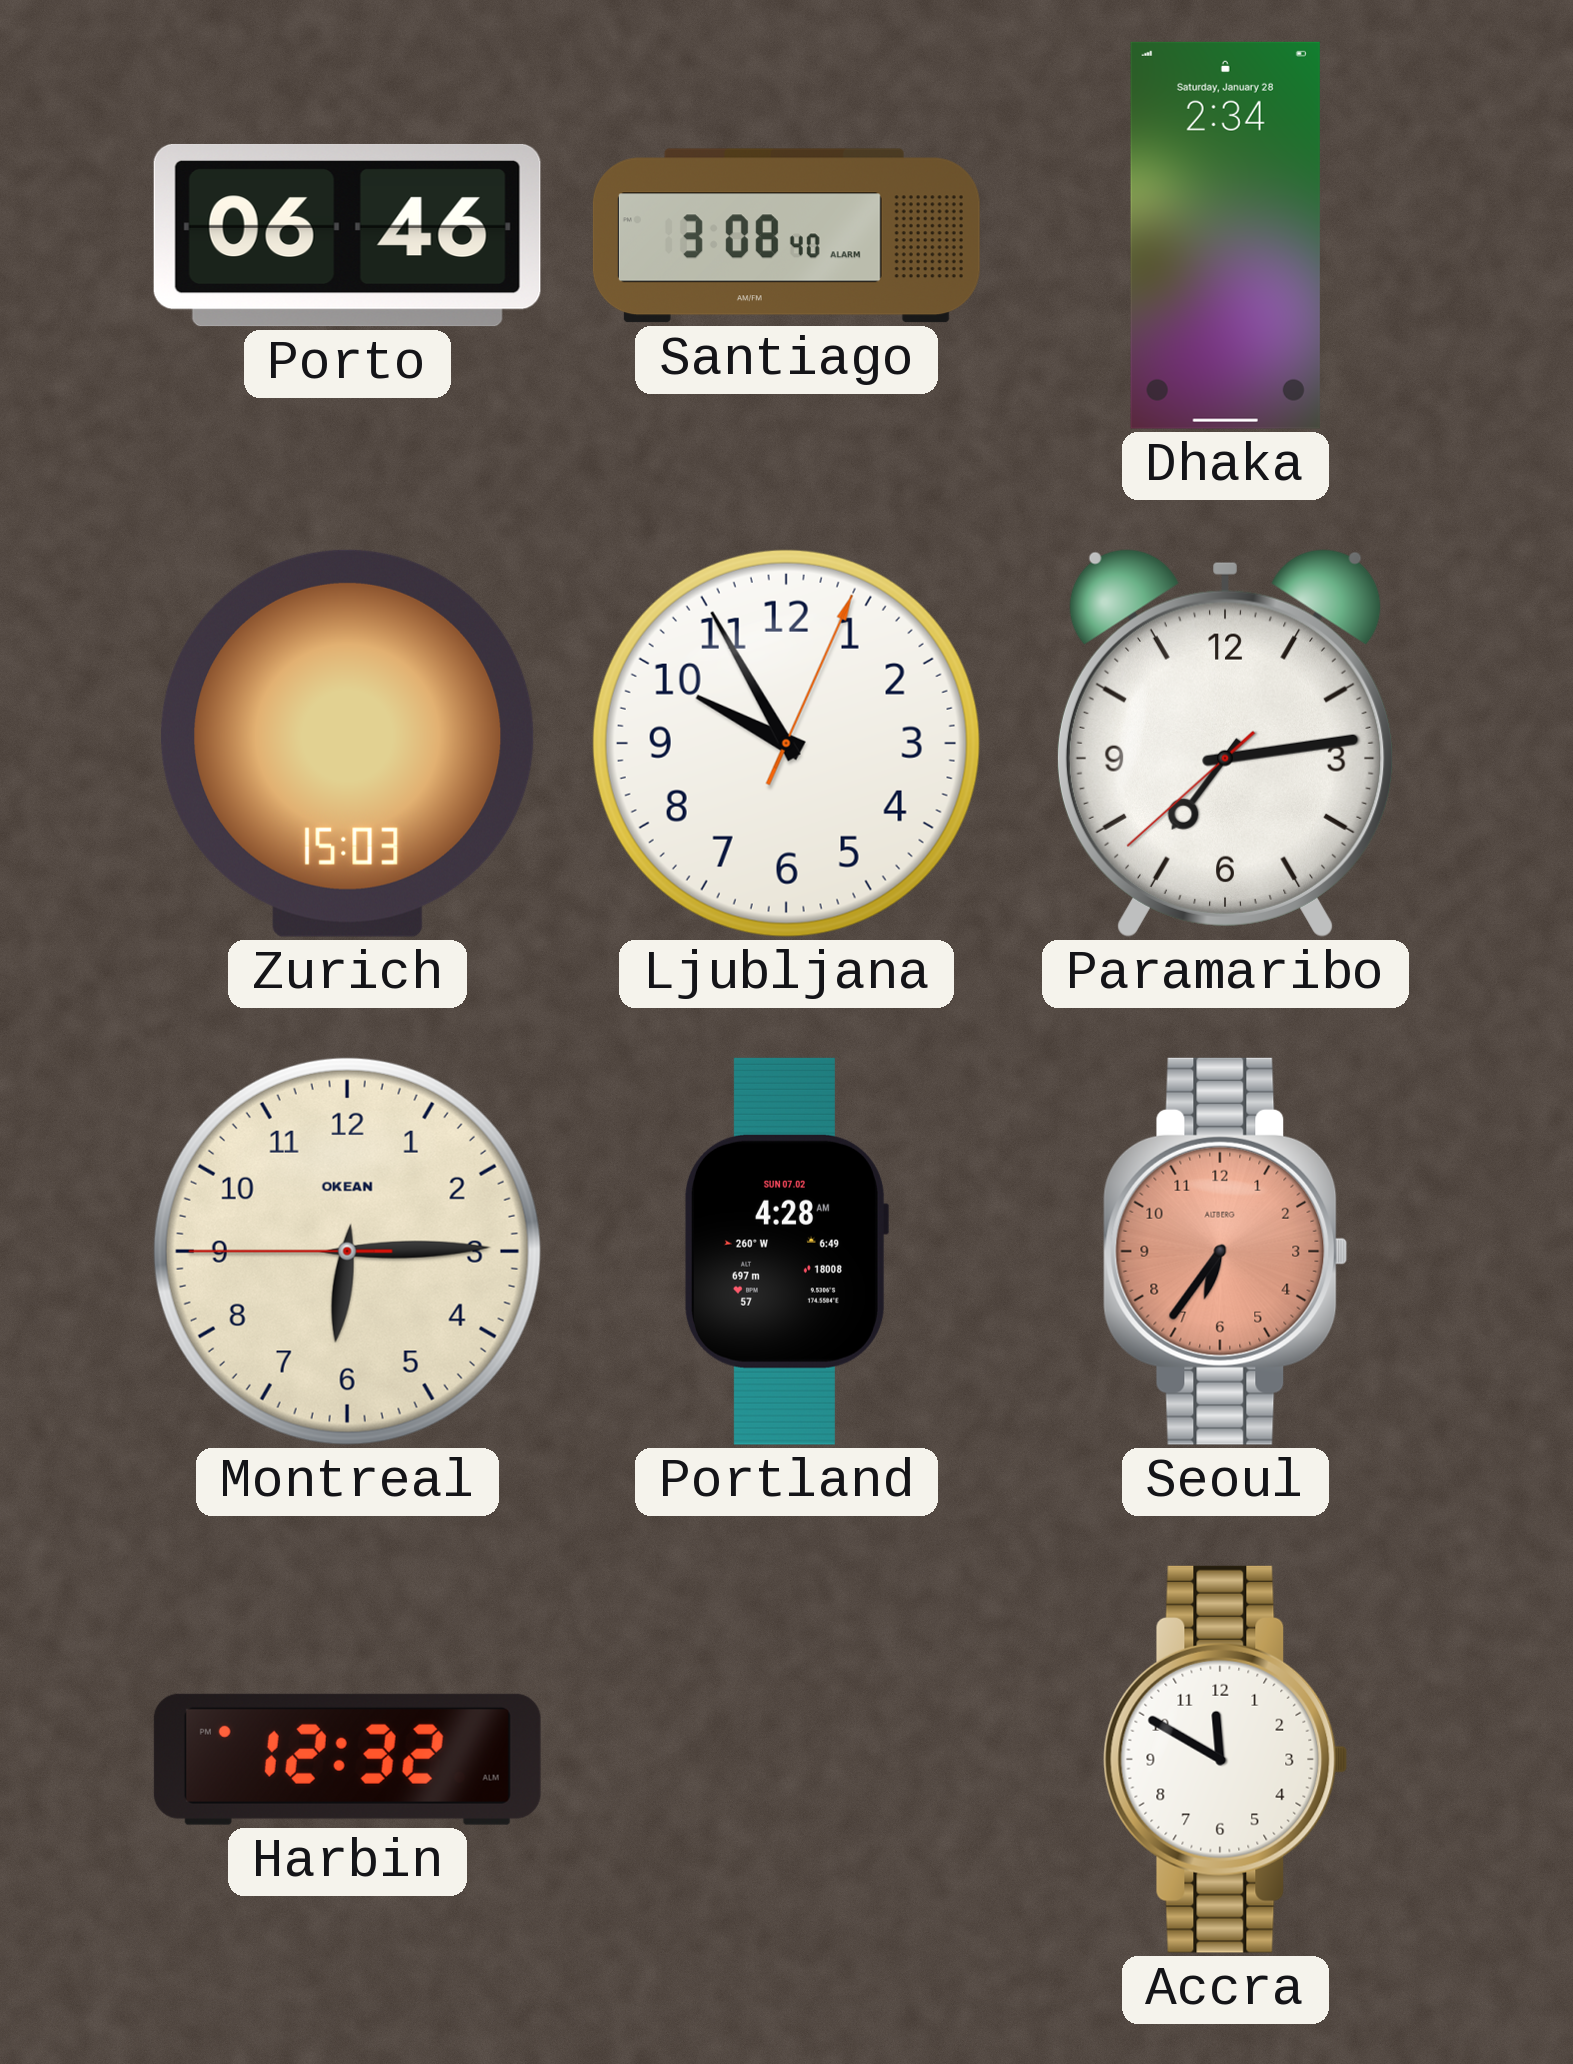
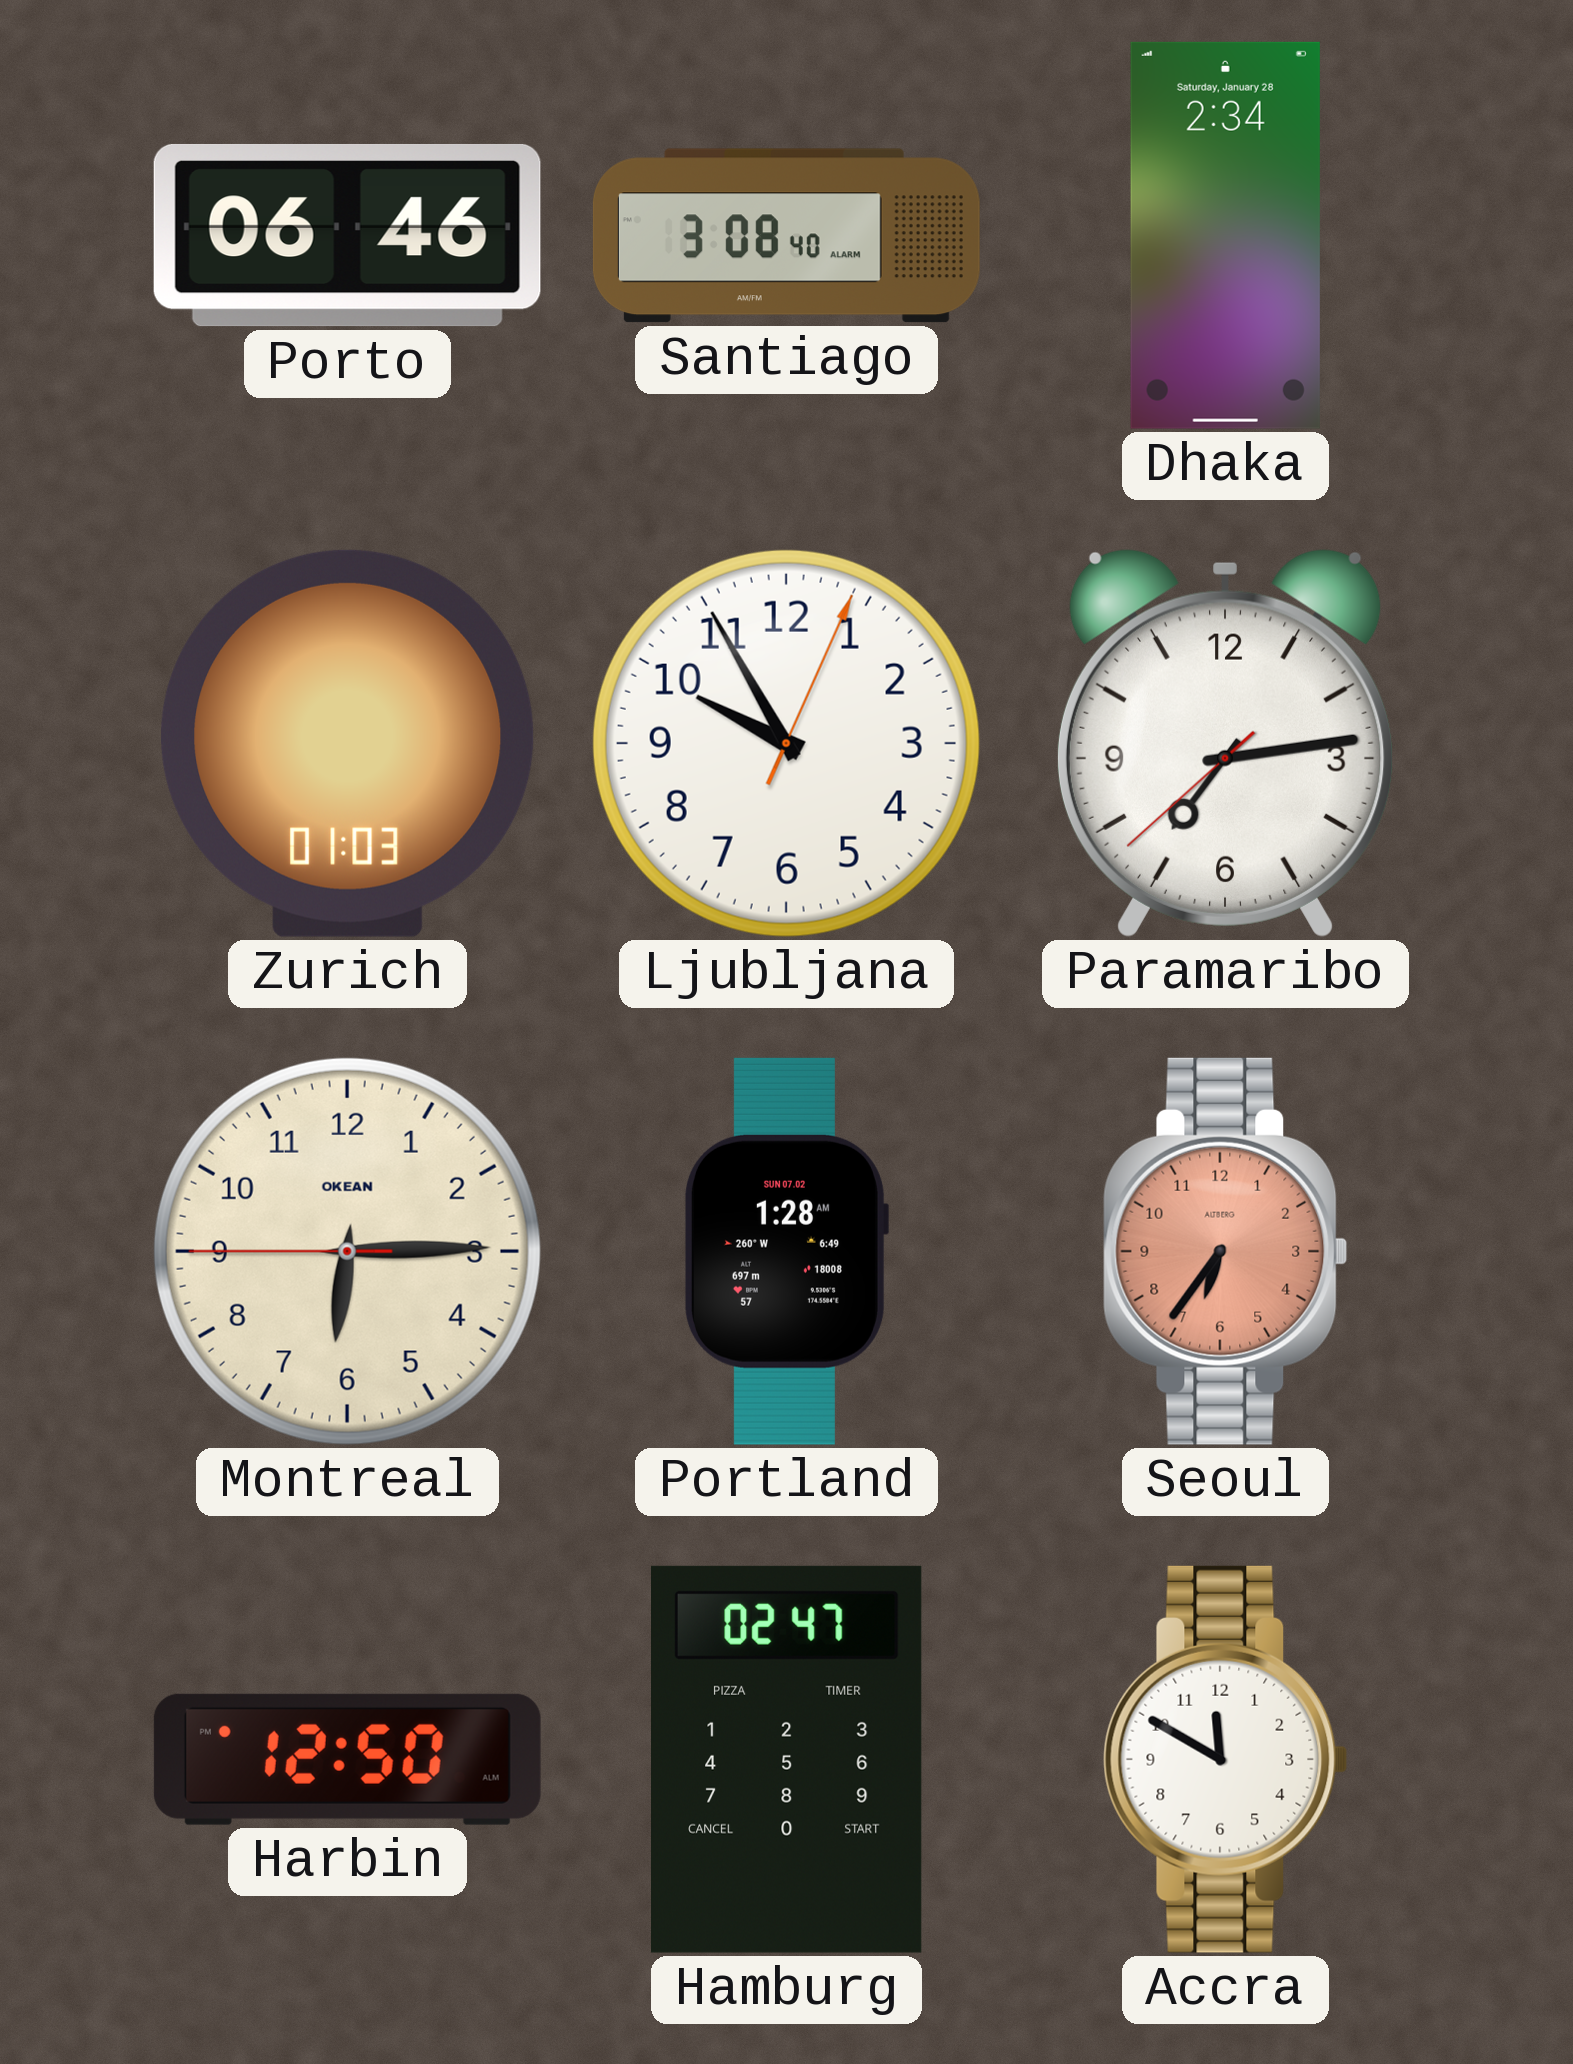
Zurich: 15:03 -> 01:03 (348, 743)
Portland: 4:28 -> 1:28 (786, 1251)
Harbin: 12:32 -> 12:50 (347, 1759)
Hamburg: none -> 02:47 (787, 1759)
